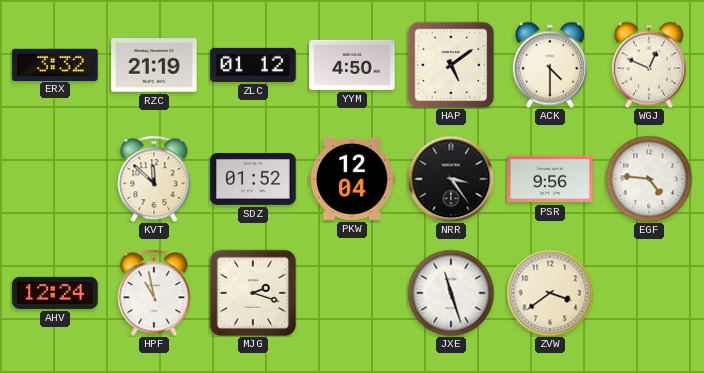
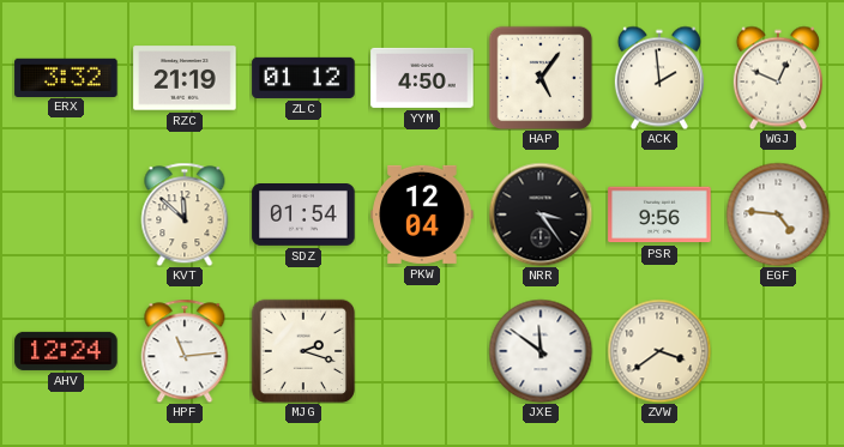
HAP: 5:09 -> 5:06 (541, 78)
ACK: 4:30 -> 1:59 (659, 78)
SDZ: 01:52 -> 01:54 (303, 216)
HPF: 10:58 -> 11:14 (185, 351)
JXE: 11:27 -> 11:51 (541, 351)
